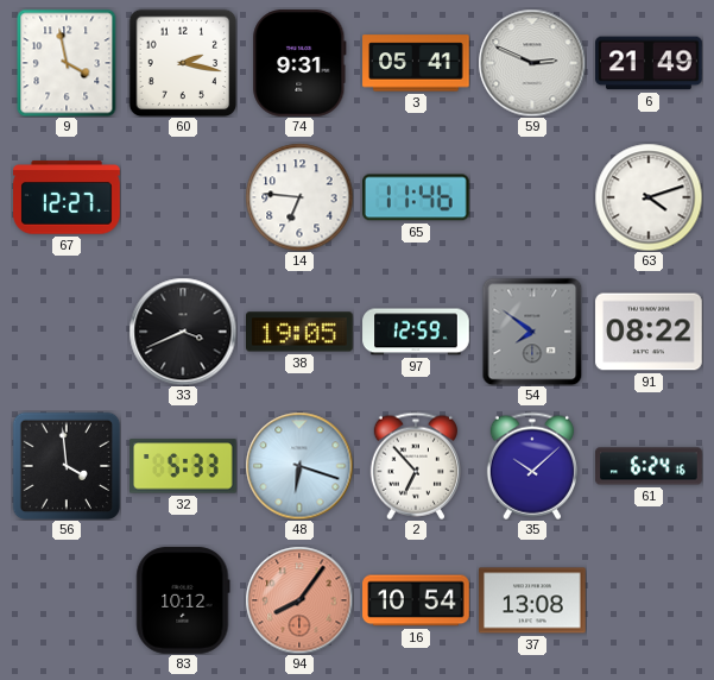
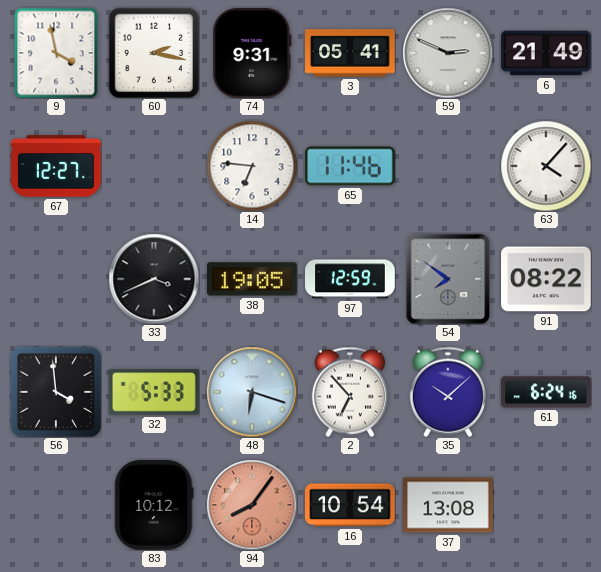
63: 4:12 -> 4:07 (546, 166)
